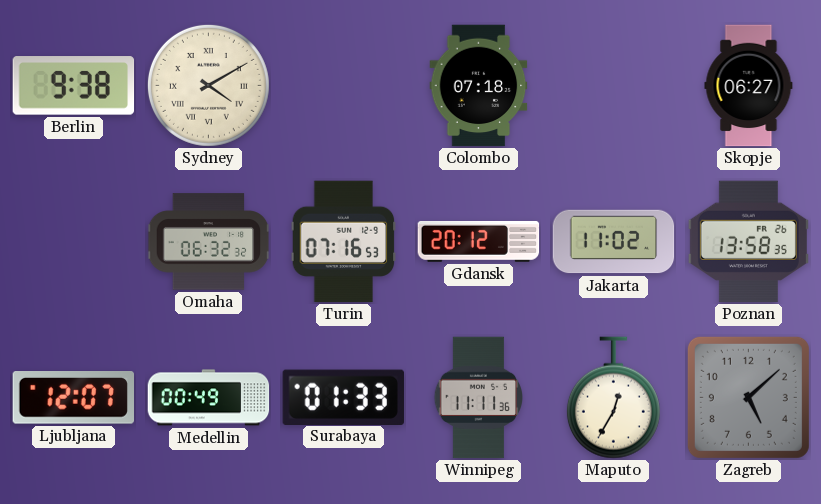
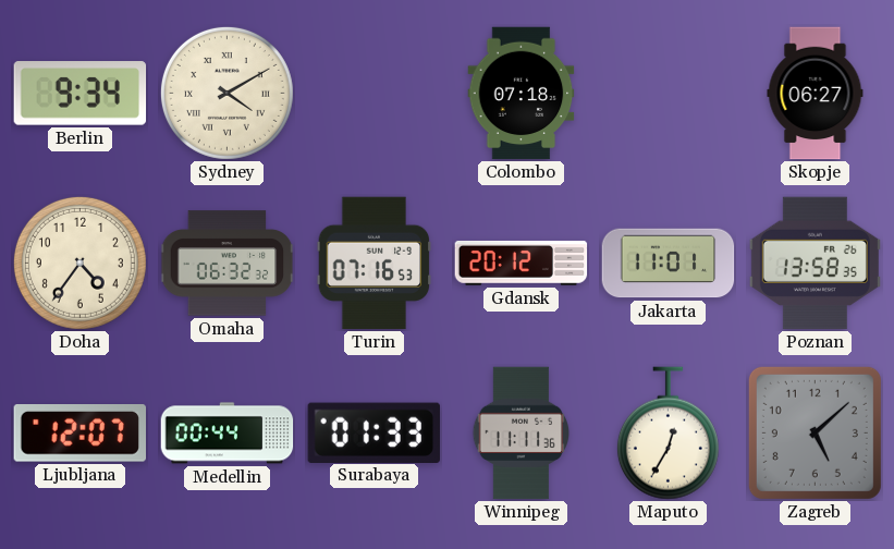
Berlin: 9:38 -> 9:34 (81, 94)
Doha: none -> 4:36 (79, 263)
Jakarta: 11:02 -> 11:01 (669, 264)
Medellin: 00:49 -> 00:44 (228, 434)
